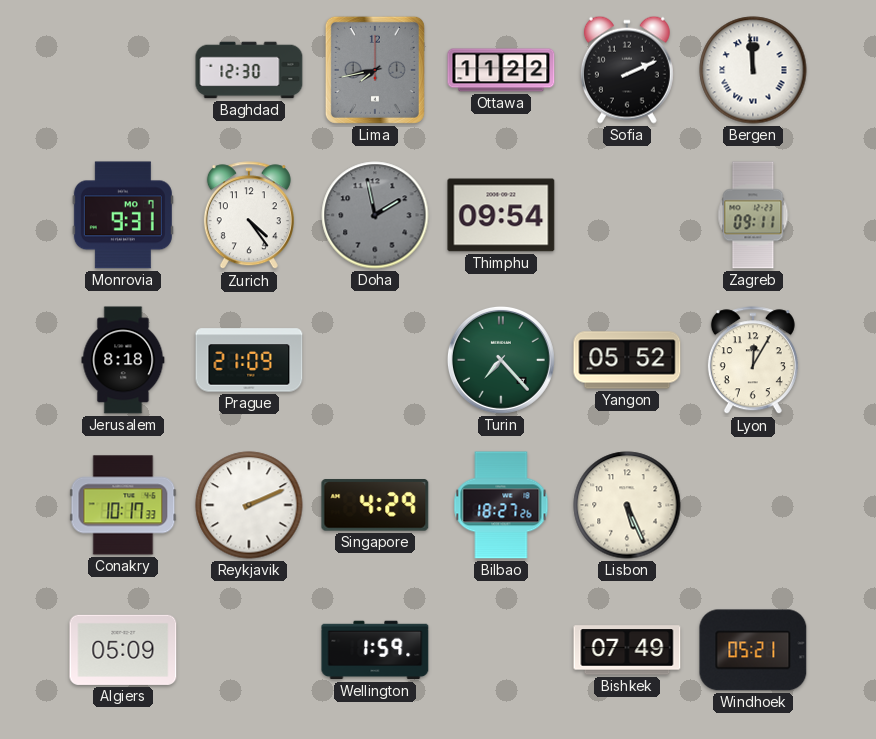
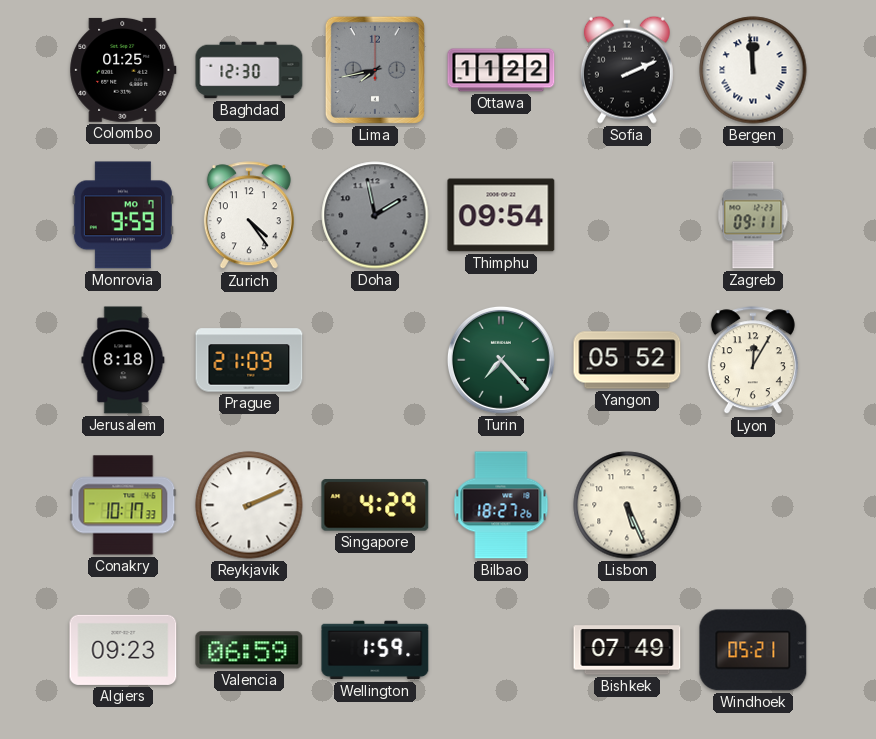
Colombo: none -> 01:25 (123, 70)
Monrovia: 9:31 -> 9:59 (123, 215)
Algiers: 05:09 -> 09:23 (123, 650)
Valencia: none -> 06:59 (249, 650)
